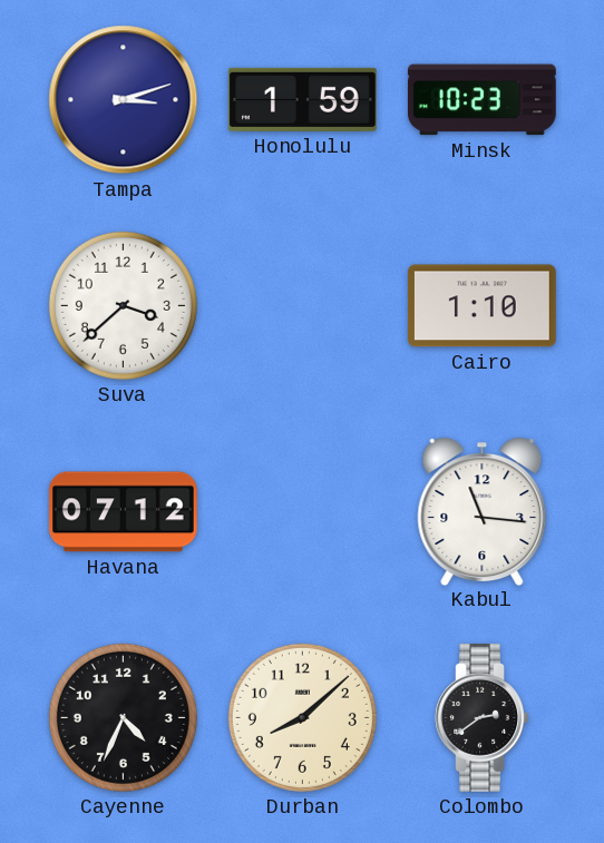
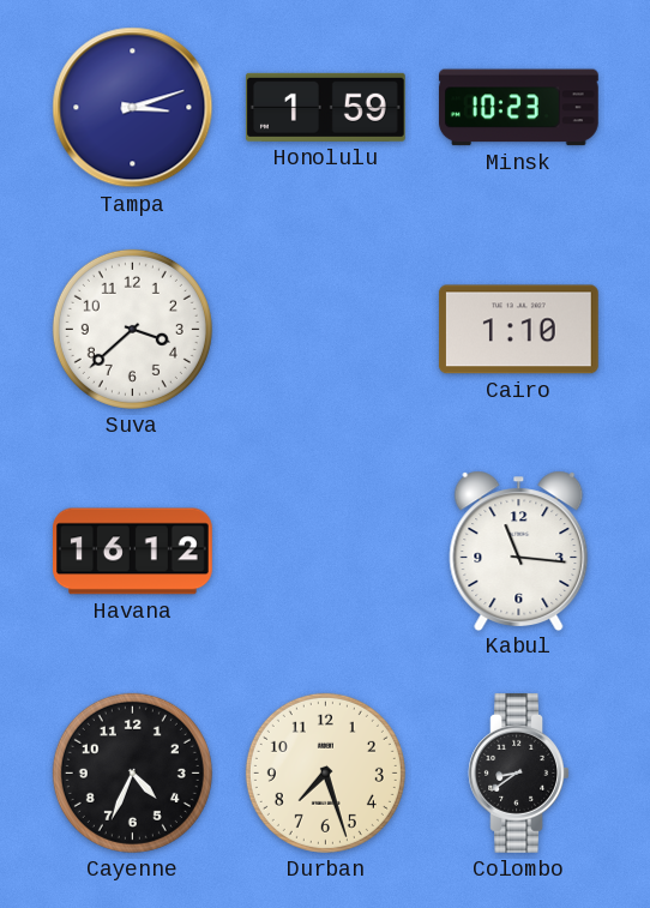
Havana: 07:12 -> 16:12 (133, 552)
Durban: 8:08 -> 7:27 (325, 772)
Colombo: 2:39 -> 8:39 (519, 772)
